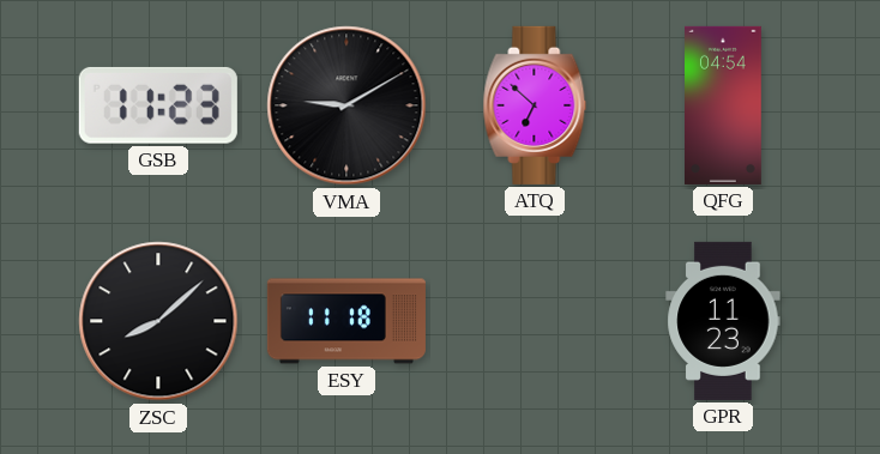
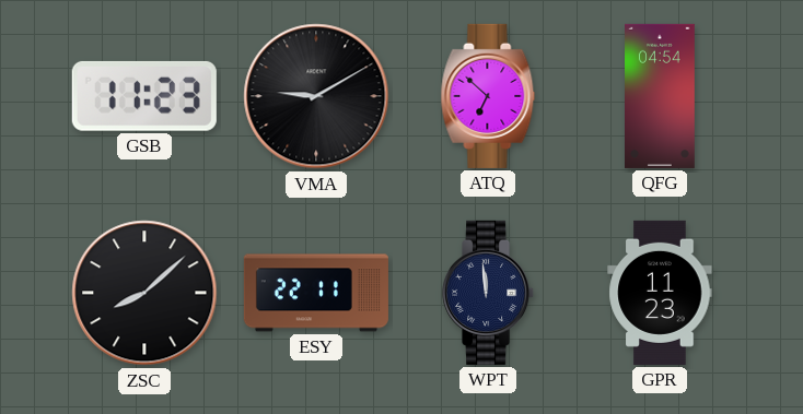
ESY: 11:18 -> 22:11 (316, 293)
WPT: none -> 11:59 (489, 293)
